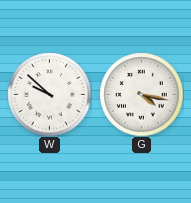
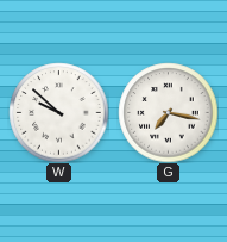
G: 4:17 -> 7:17 (168, 112)
